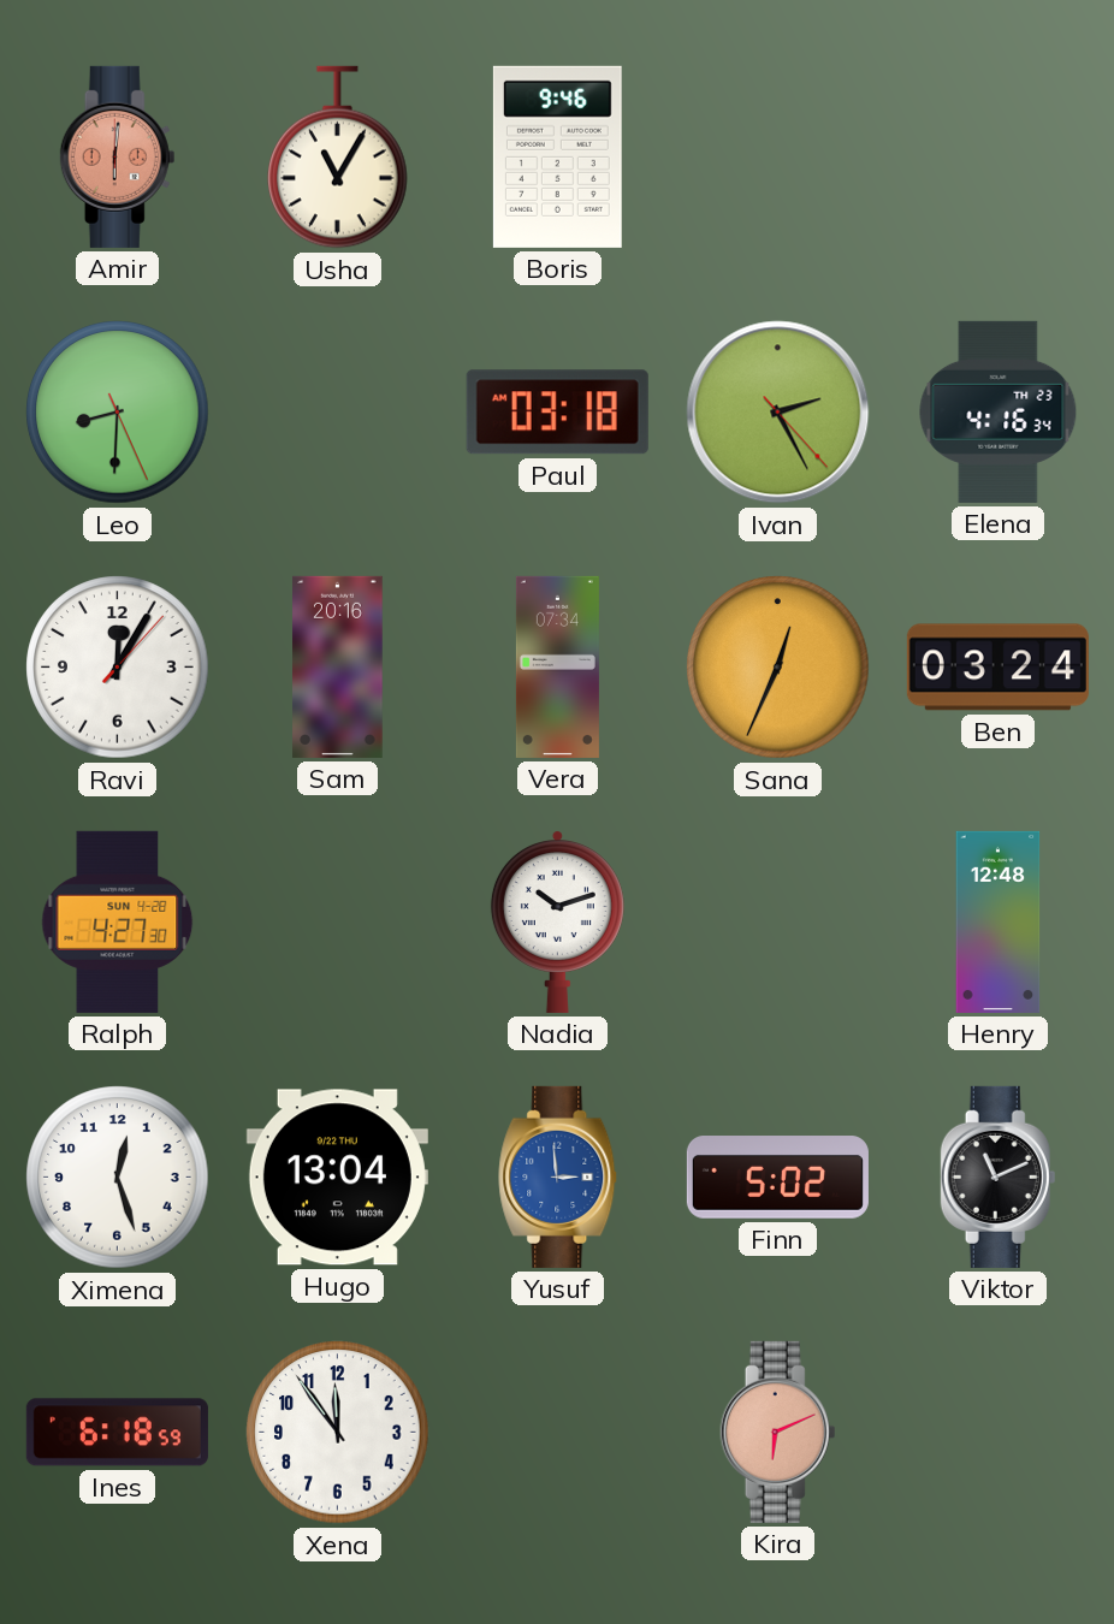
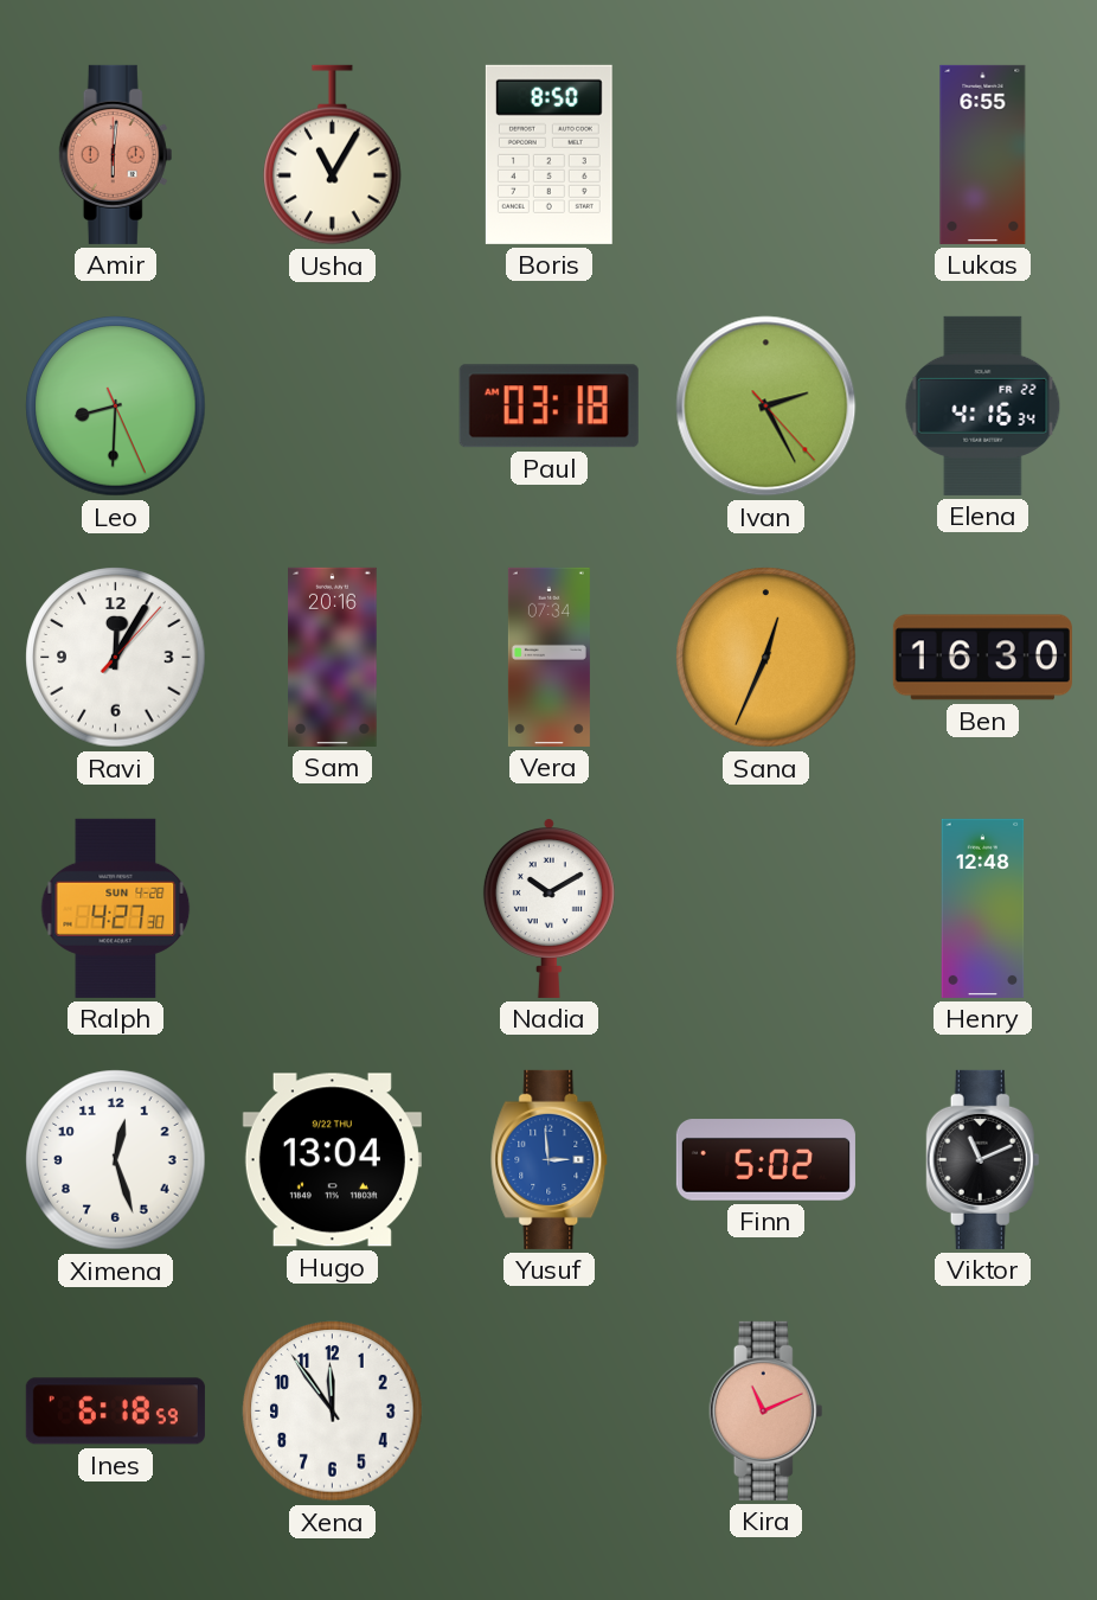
Boris: 9:46 -> 8:50 (548, 154)
Lukas: none -> 6:55 (983, 154)
Elena date: TH 23 -> FR 22 (983, 405)
Ben: 03:24 -> 16:30 (982, 658)
Nadia: 10:12 -> 10:10 (548, 909)
Kira: 6:11 -> 11:11 (766, 1410)
